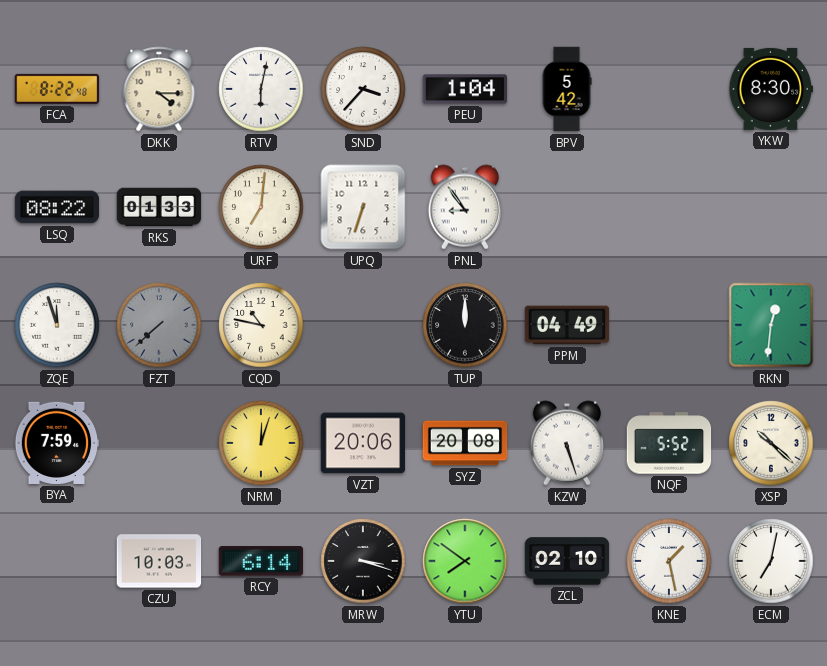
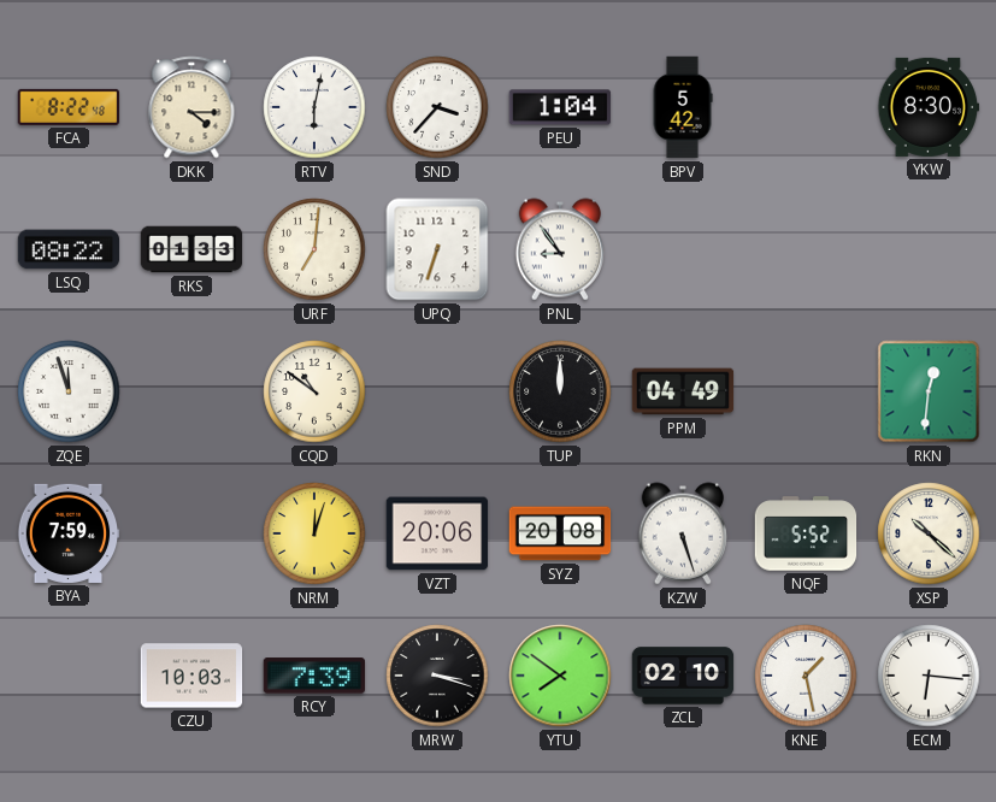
FZT: 7:38 -> none (159, 325)
CQD: 10:47 -> 10:51 (314, 391)
RCY: 6:14 -> 7:39 (314, 676)
ECM: 7:02 -> 6:16 (929, 676)
